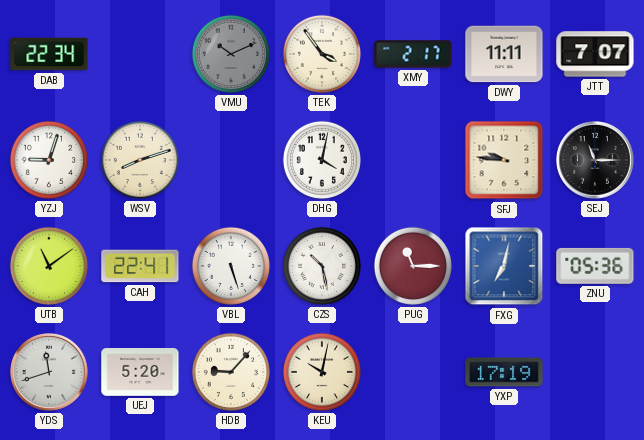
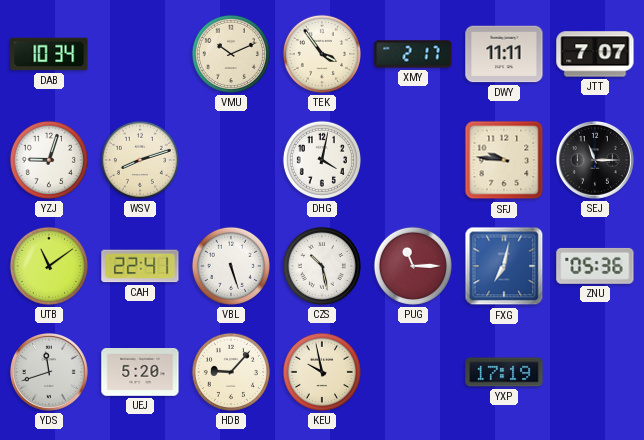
DAB: 22:34 -> 10:34 (49, 54)
VMU dial: grey -> cream (231, 54)
KEU: 10:02 -> 9:58 (322, 372)
